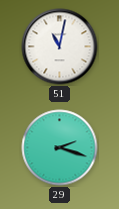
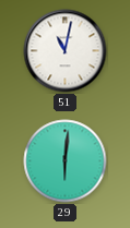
29: 2:18 -> 6:01 (66, 161)
